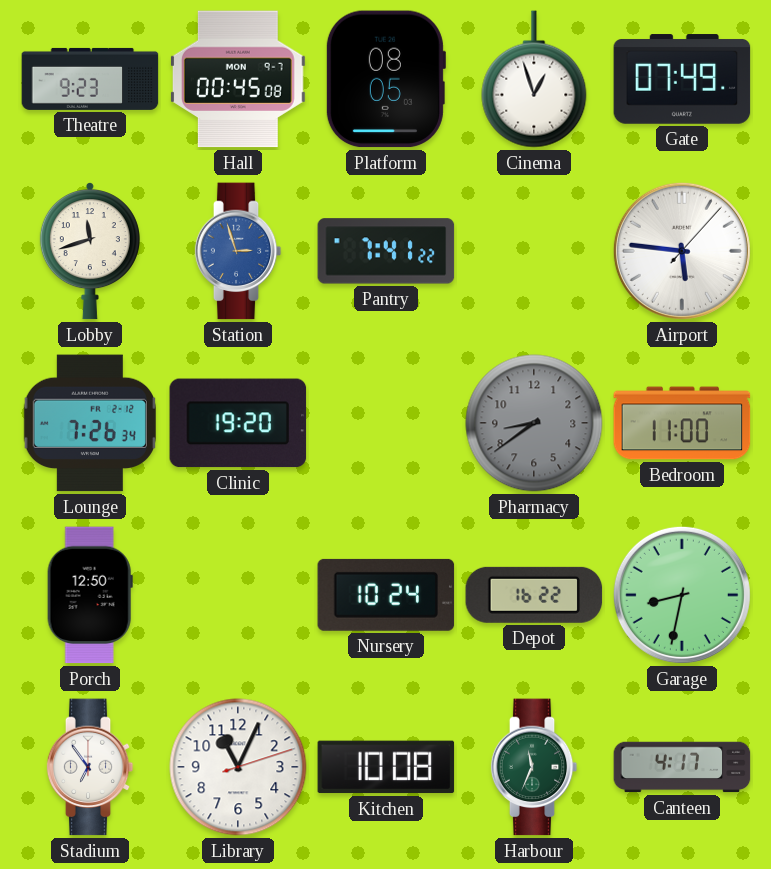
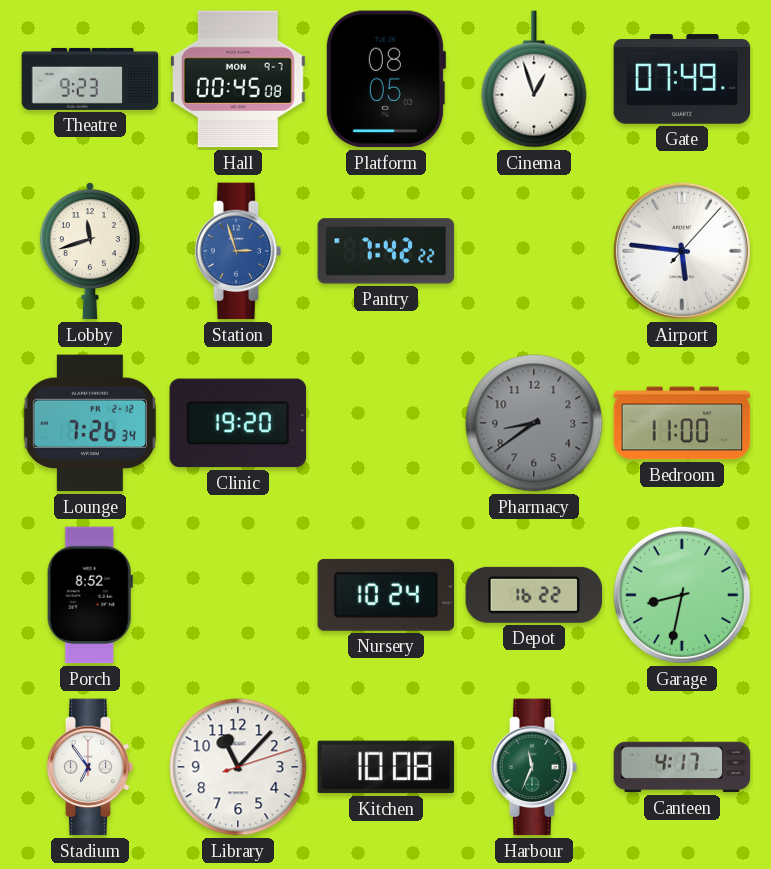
Pantry: 7:41 -> 7:42 (386, 251)
Porch: 12:50 -> 8:52 (90, 595)
Library: 11:04 -> 11:07 (238, 767)
